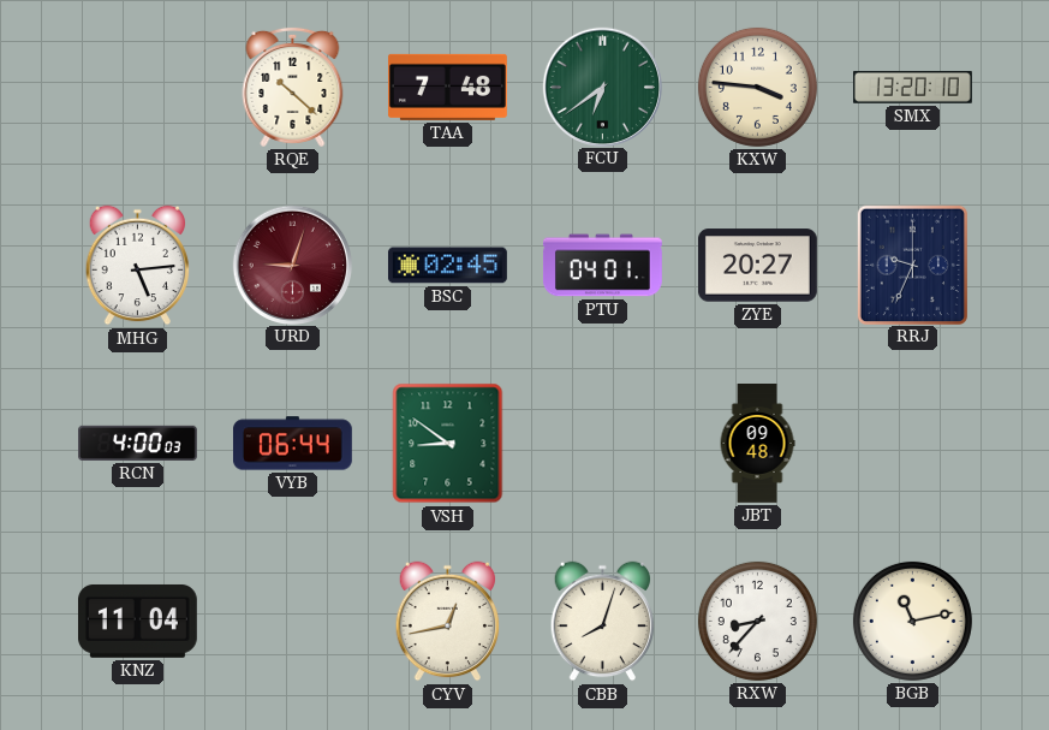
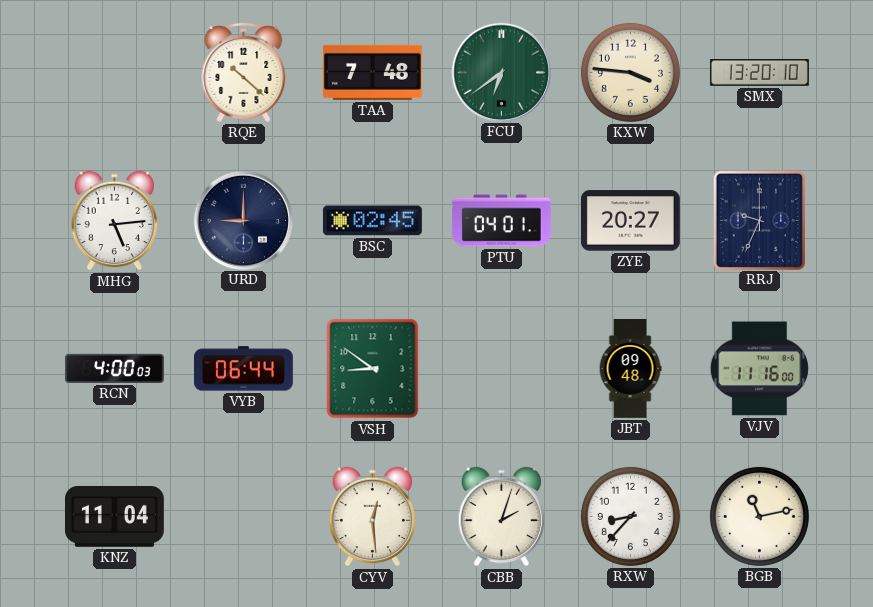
URD: 9:03 -> 9:00 (243, 220)
URD dial: burgundy -> navy (243, 220)
VJV: none -> 11:16 (759, 369)
CYV: 12:43 -> 12:29 (373, 517)
CBB: 8:03 -> 2:03 (502, 517)
